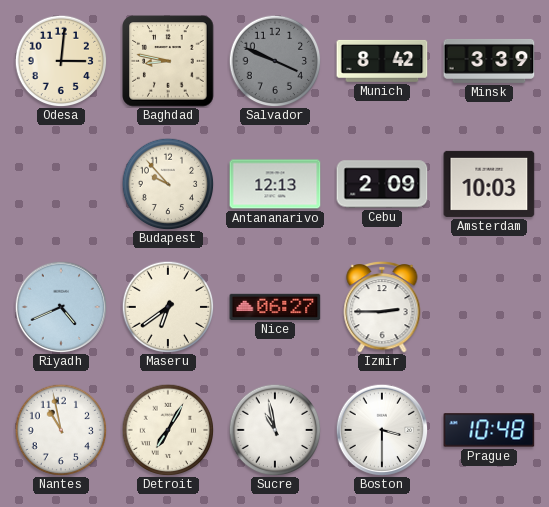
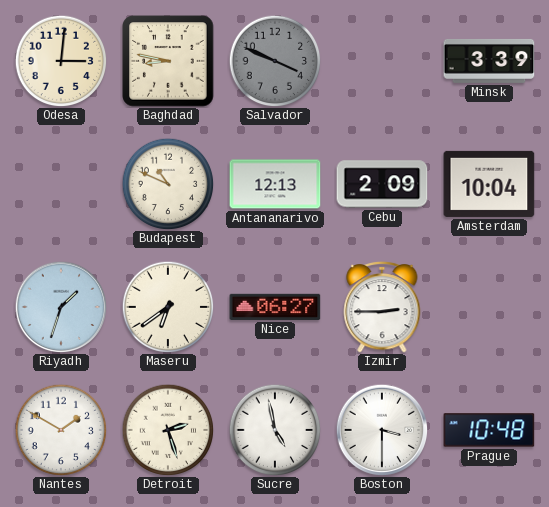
Munich: 8:42 -> none (382, 61)
Budapest: 9:53 -> 10:49 (168, 184)
Amsterdam: 10:03 -> 10:04 (489, 184)
Riyadh: 4:41 -> 1:33 (61, 307)
Nantes: 10:58 -> 1:50 (61, 430)
Detroit: 7:05 -> 2:27 (168, 430)
Sucre: 10:58 -> 4:58 (275, 430)
